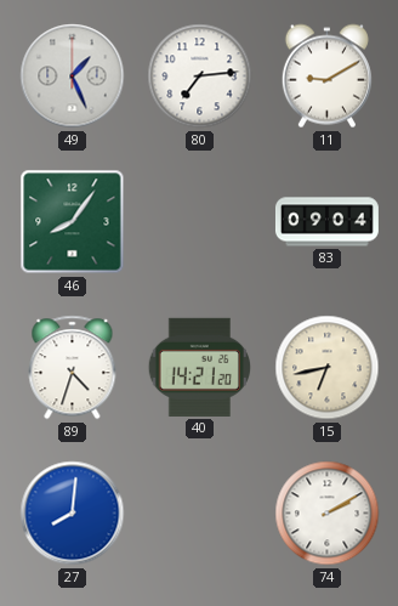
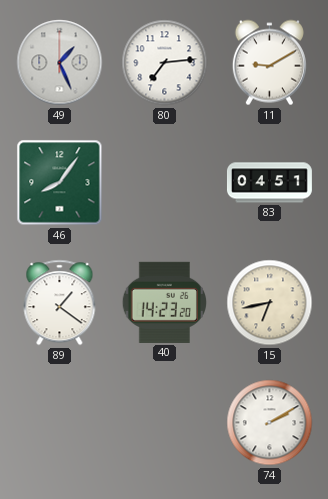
83: 09:04 -> 04:51 (269, 183)
89: 4:33 -> 1:21 (60, 303)
40: 14:21 -> 14:23 (164, 302)
27: 8:01 -> none (73, 514)
